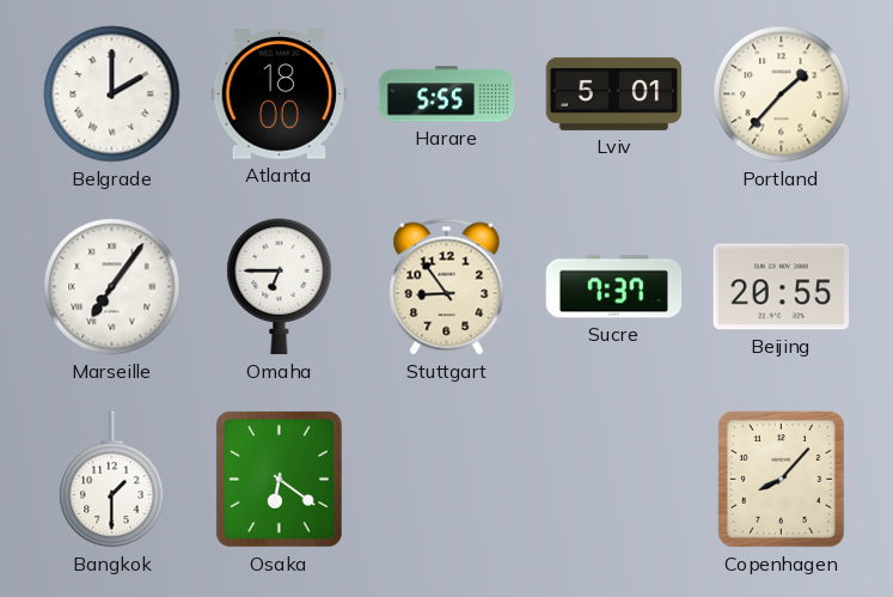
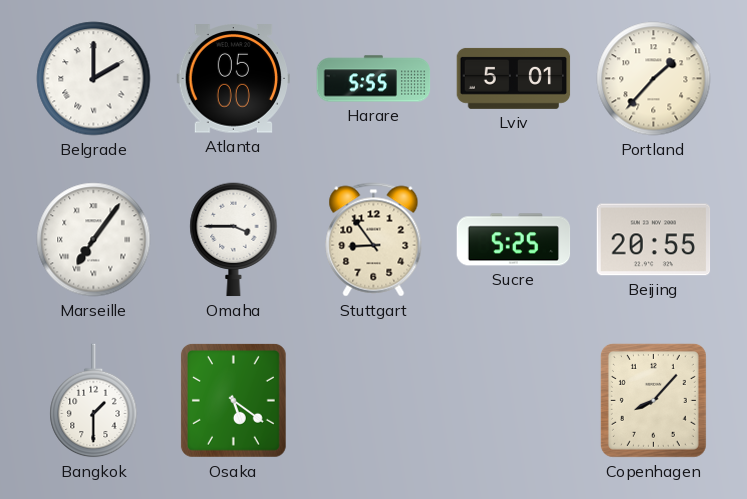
Atlanta: 18:00 -> 05:00 (233, 79)
Omaha: 6:45 -> 3:45 (234, 240)
Sucre: 7:37 -> 5:25 (514, 240)
Osaka: 6:21 -> 5:21 (233, 400)
